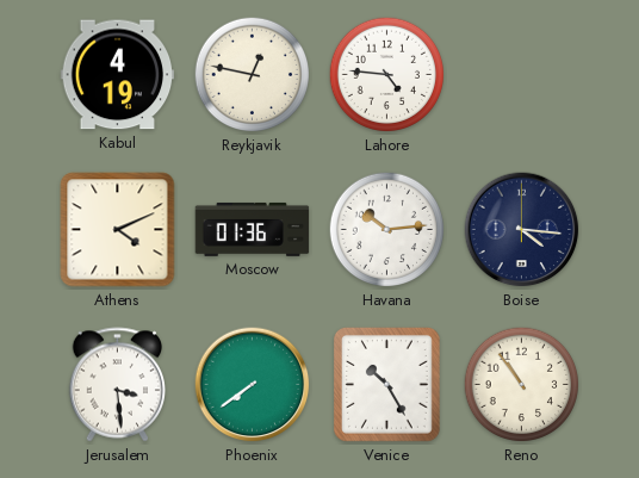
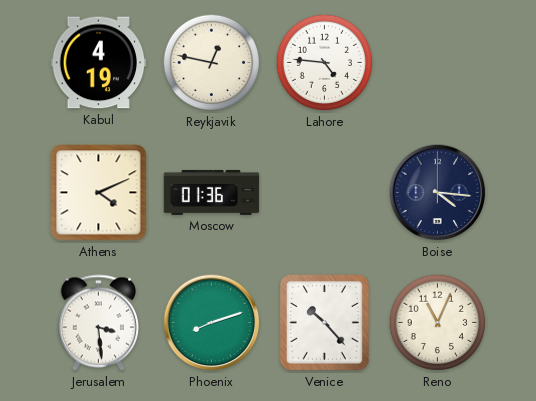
Havana: 10:14 -> none (387, 230)
Phoenix: 7:39 -> 8:12 (212, 323)
Venice: 10:25 -> 10:23 (325, 323)
Reno: 10:54 -> 11:04 (438, 323)
